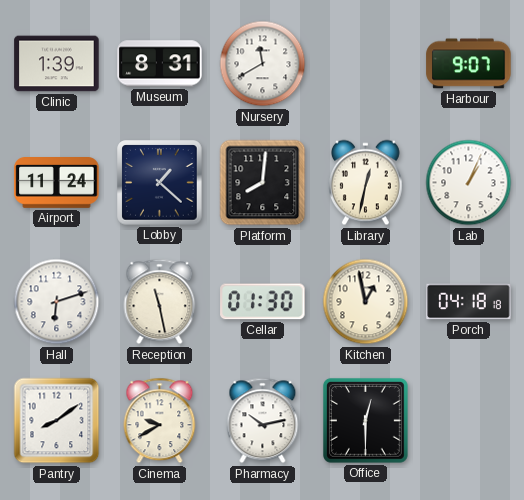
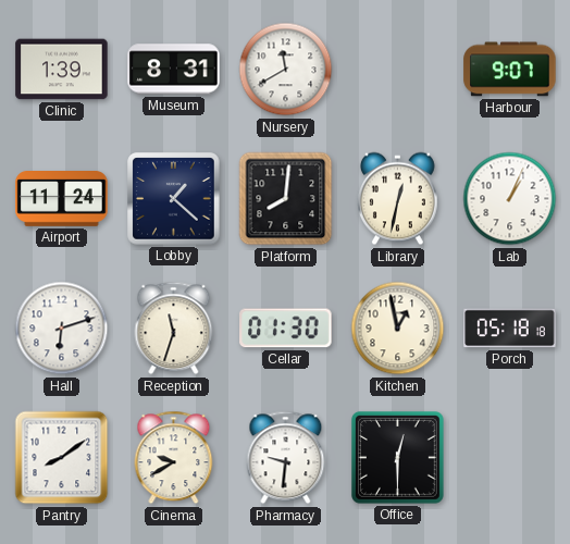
Reception: 11:28 -> 11:33 (174, 329)
Porch: 04:18 -> 05:18 (510, 329)
Pharmacy: 10:13 -> 9:31 (286, 458)
